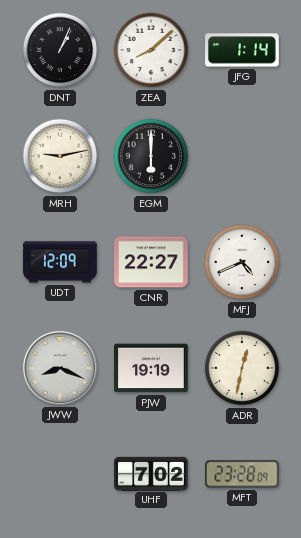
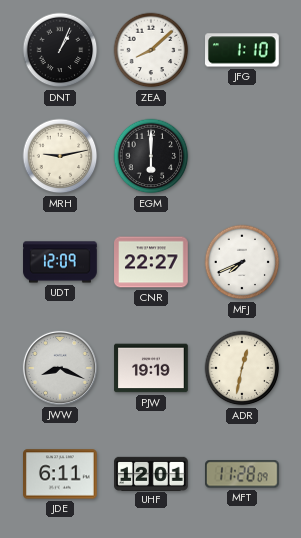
JFG: 1:14 -> 1:10 (243, 50)
MFJ: 4:41 -> 7:41 (242, 262)
JDE: none -> 6:11 (61, 474)
UHF: 7:02 -> 12:01 (151, 473)
MFT: 23:28 -> 11:28 (243, 474)
